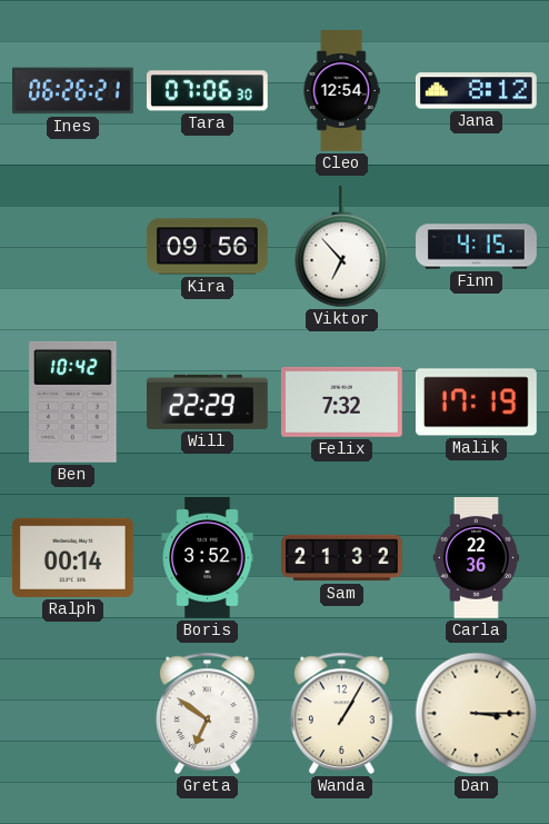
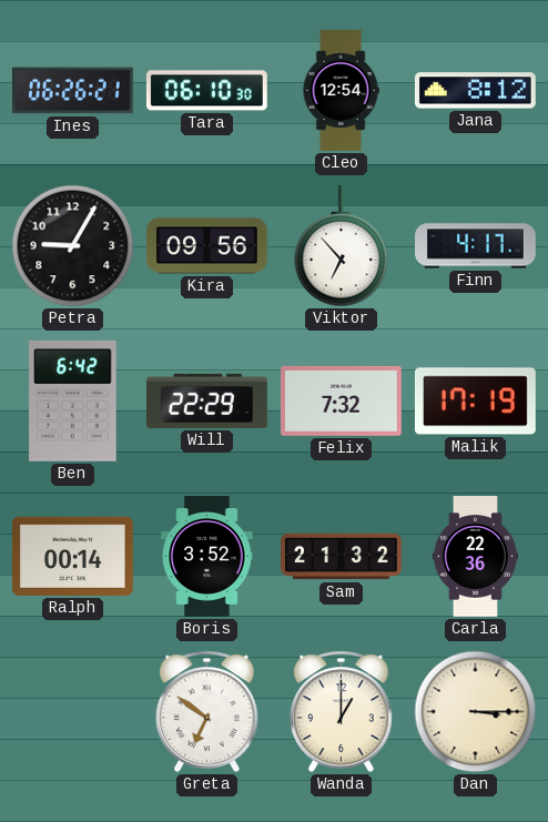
Tara: 07:06 -> 06:10 (206, 91)
Petra: none -> 9:05 (73, 246)
Finn: 4:15 -> 4:17 (476, 246)
Ben: 10:42 -> 6:42 (73, 400)
Wanda: 1:05 -> 1:00 (342, 711)
